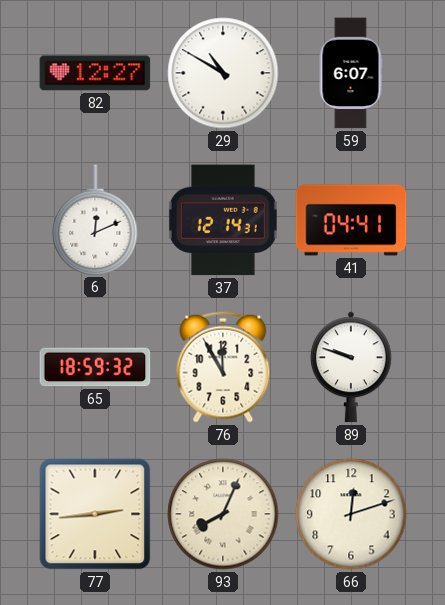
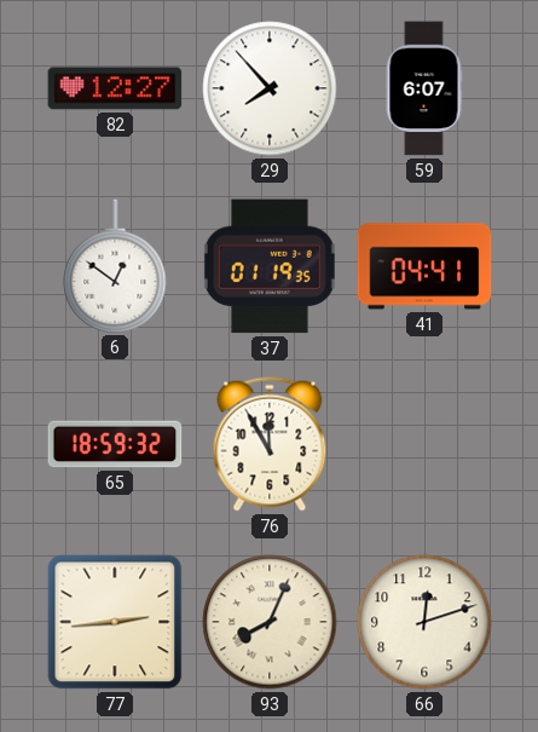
29: 10:50 -> 7:53 (270, 88)
6: 12:11 -> 12:51 (115, 266)
37: 12:14 -> 01:19 (270, 266)
89: 9:48 -> none (351, 367)
